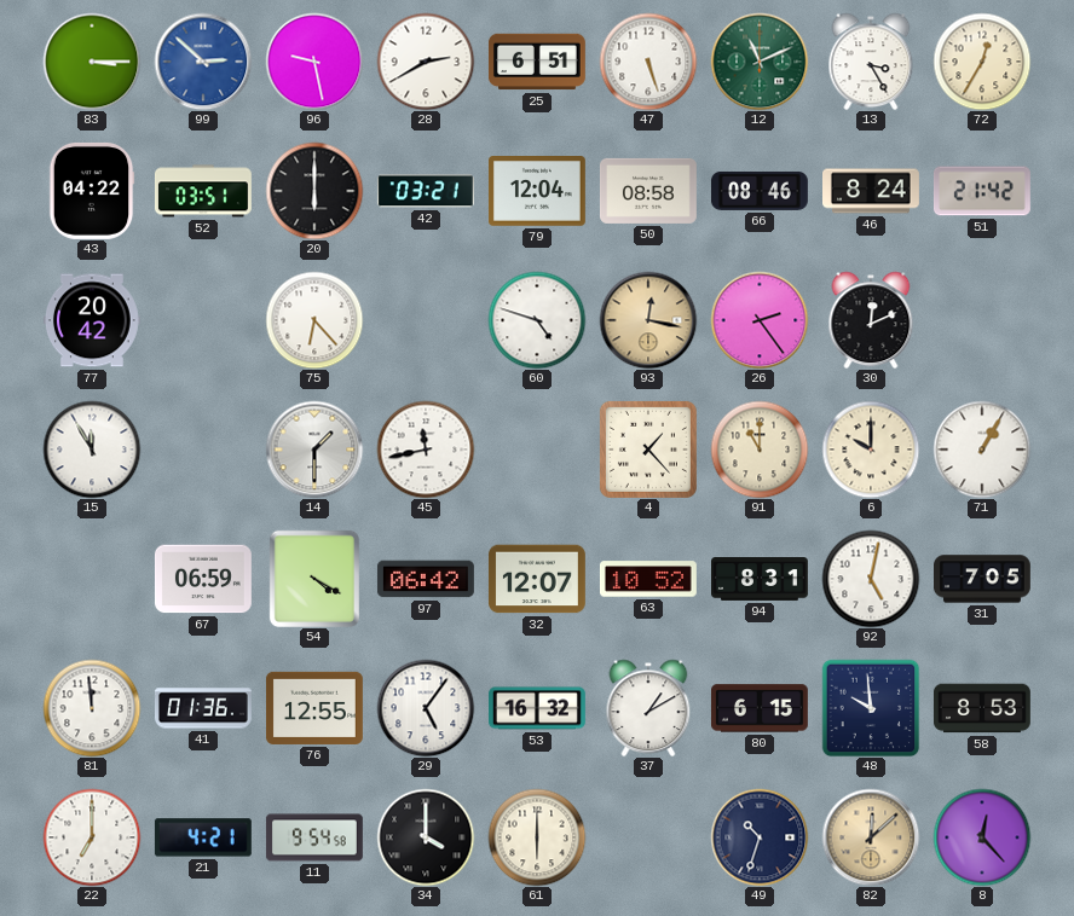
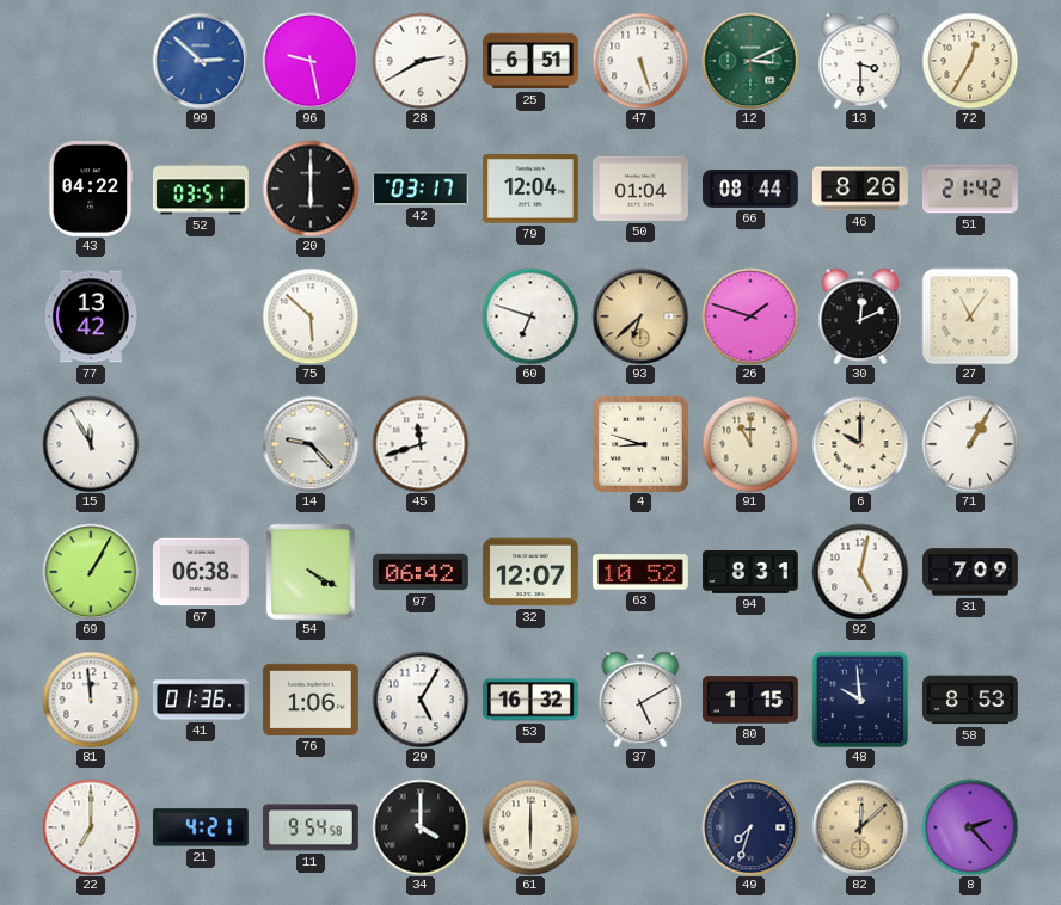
83: 3:15 -> none (92, 62)
12: 11:11 -> 3:11 (750, 61)
13: 3:25 -> 3:30 (860, 61)
42: 03:21 -> 03:17 (421, 189)
50: 08:58 -> 01:04 (640, 189)
66: 08:46 -> 08:44 (750, 189)
46: 8:24 -> 8:26 (861, 189)
77: 20:42 -> 13:42 (91, 316)
75: 6:23 -> 5:52 (311, 316)
60: 4:48 -> 6:48 (530, 316)
93: 12:17 -> 6:38 (640, 316)
26: 2:24 -> 1:48 (750, 316)
27: none -> 11:06 (970, 316)
14: 1:30 -> 9:23 (311, 444)
45: 11:43 -> 11:42 (421, 444)
4: 1:23 -> 8:48 (640, 444)
69: none -> 1:05 (91, 572)
67: 06:59 -> 06:38 (201, 572)
31: 7:05 -> 7:09 (971, 572)
76: 12:55 -> 1:06 (311, 700)
29: 5:06 -> 5:05 (421, 700)
37: 1:10 -> 5:10 (640, 700)
80: 6:15 -> 1:15 (750, 700)
49: 10:33 -> 7:33 (750, 827)
8: 12:23 -> 2:23 (970, 827)
